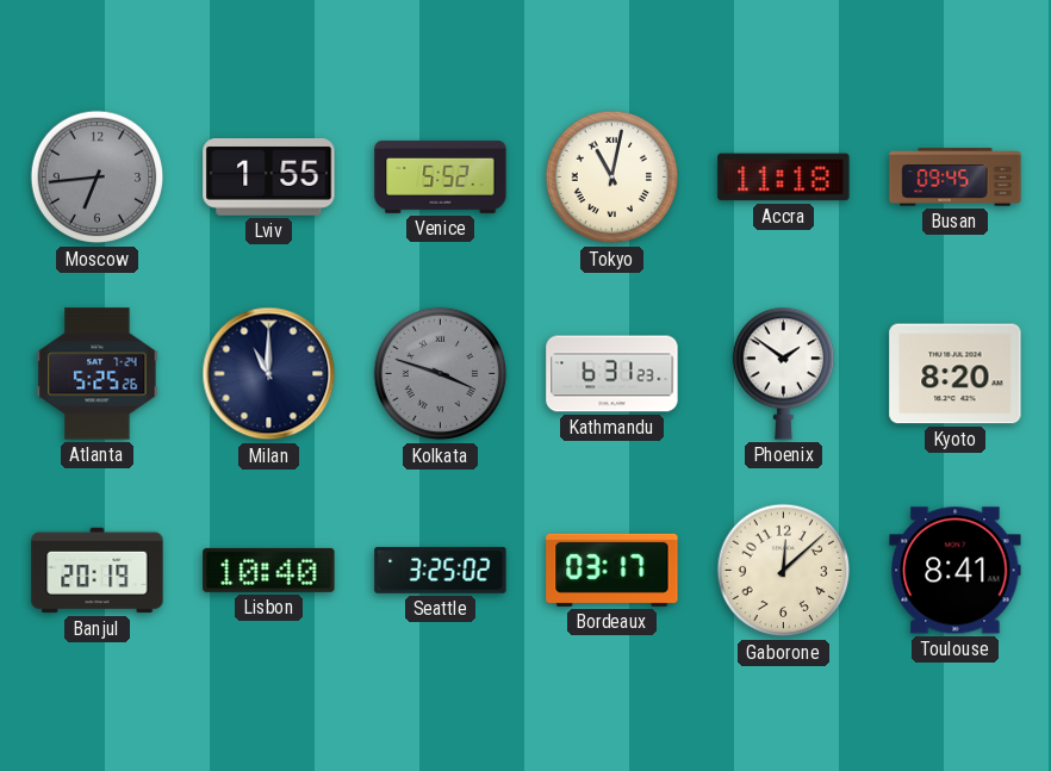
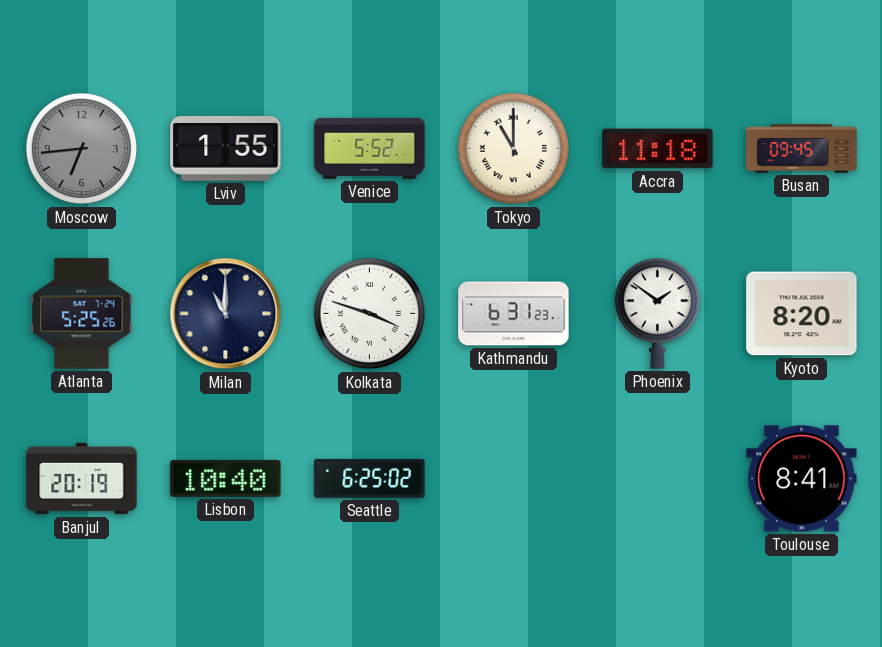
Tokyo: 11:02 -> 11:00 (514, 149)
Kolkata dial: grey -> white (370, 314)
Seattle: 3:25 -> 6:25 (370, 478)
Bordeaux: 03:17 -> none (612, 570)
Gaborone: 12:08 -> none (784, 571)
